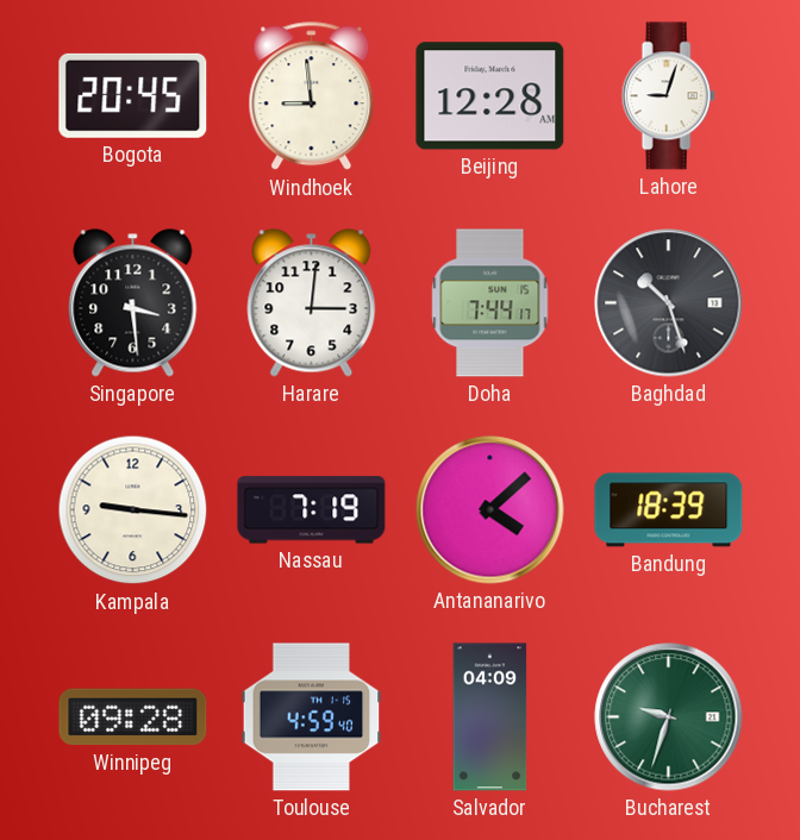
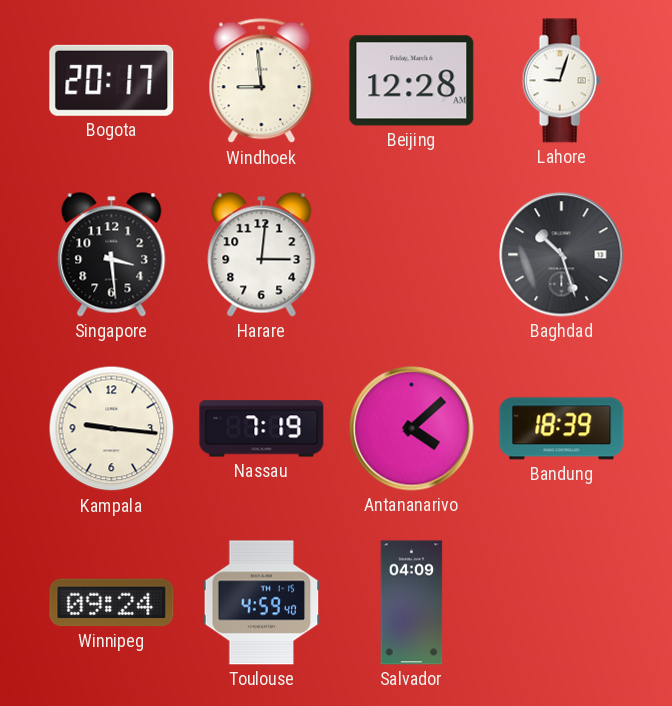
Bogota: 20:45 -> 20:17 (112, 80)
Doha: 7:44 -> none (490, 303)
Winnipeg: 09:28 -> 09:24 (112, 603)
Bucharest: 9:33 -> none (669, 717)
